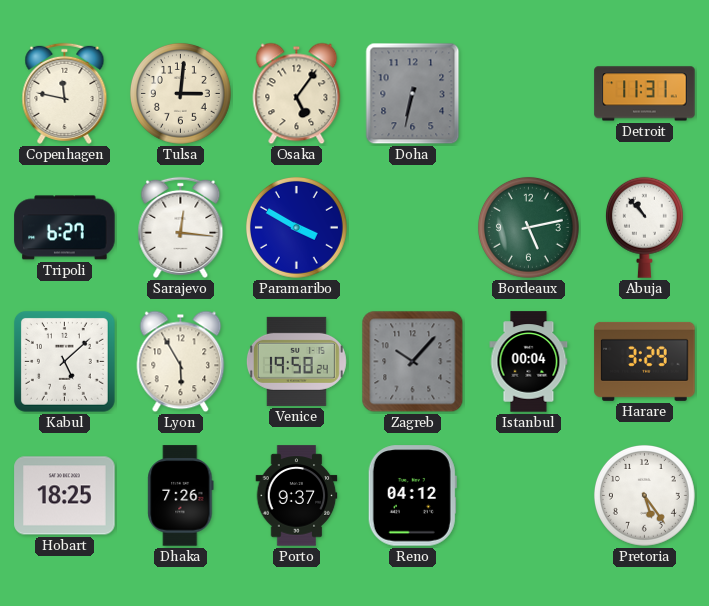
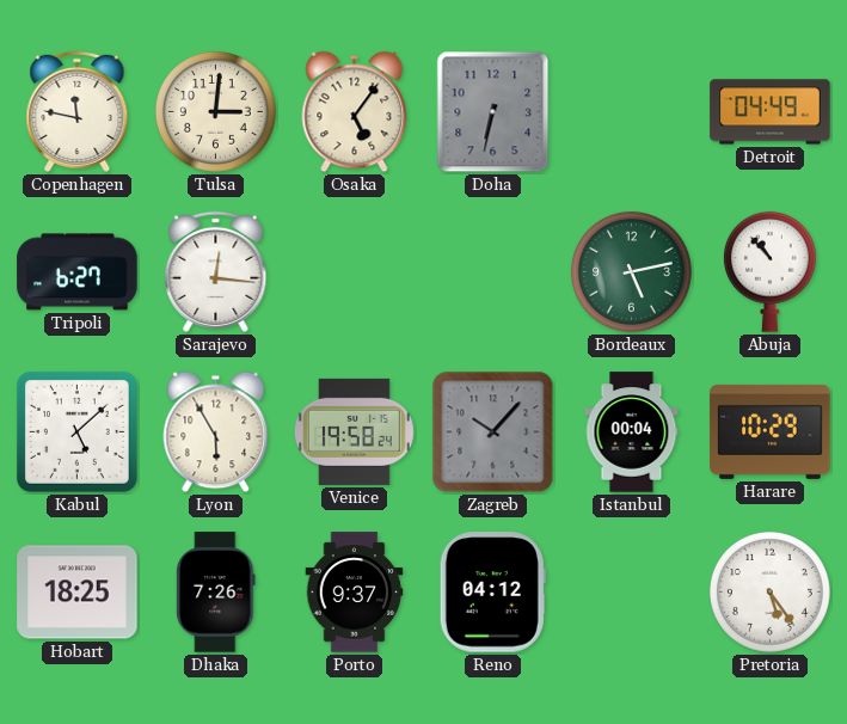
Detroit: 11:31 -> 04:49 (771, 112)
Paramaribo: 3:50 -> none (296, 227)
Harare: 3:29 -> 10:29 (771, 431)
